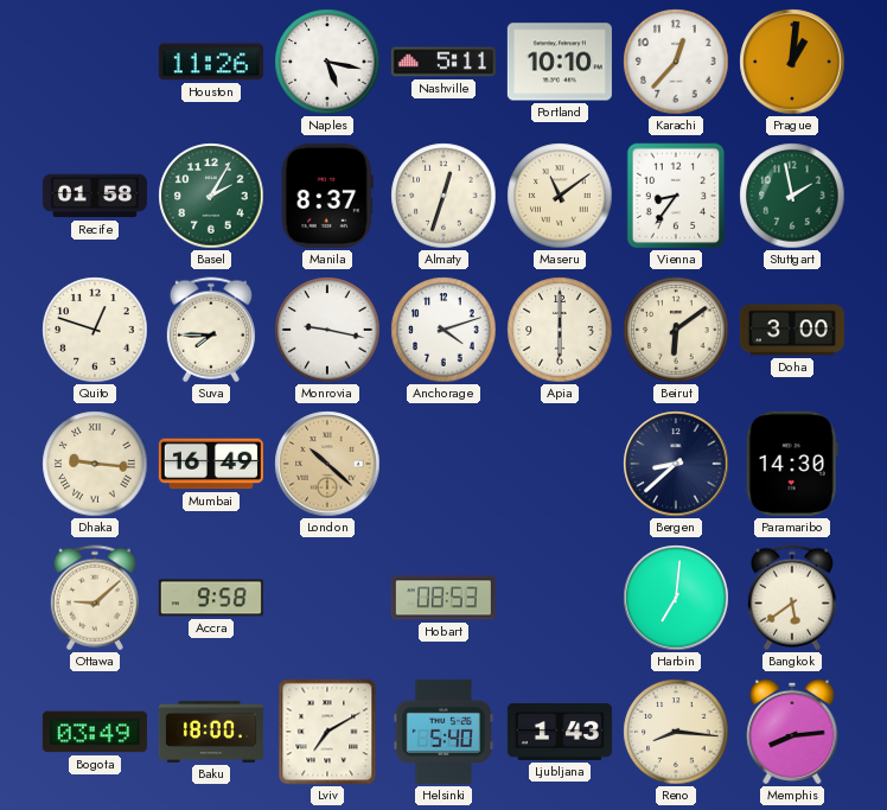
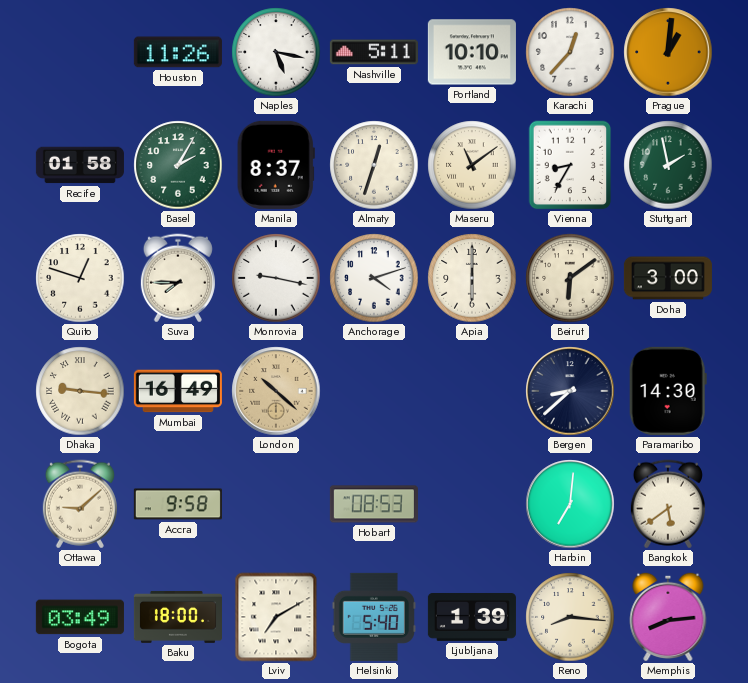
Vienna: 8:36 -> 8:35 (570, 165)
Ljubljana: 1:43 -> 1:39 (472, 617)
